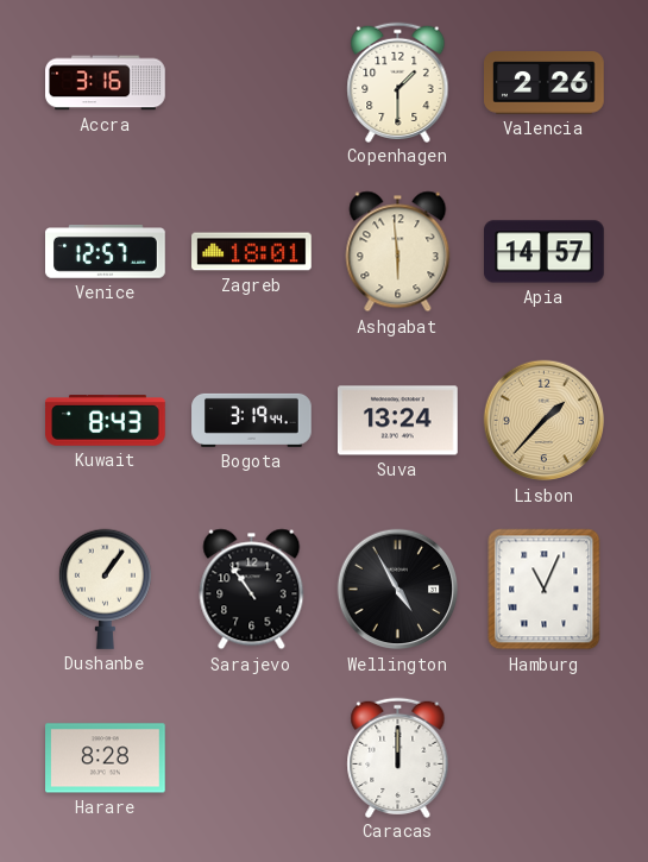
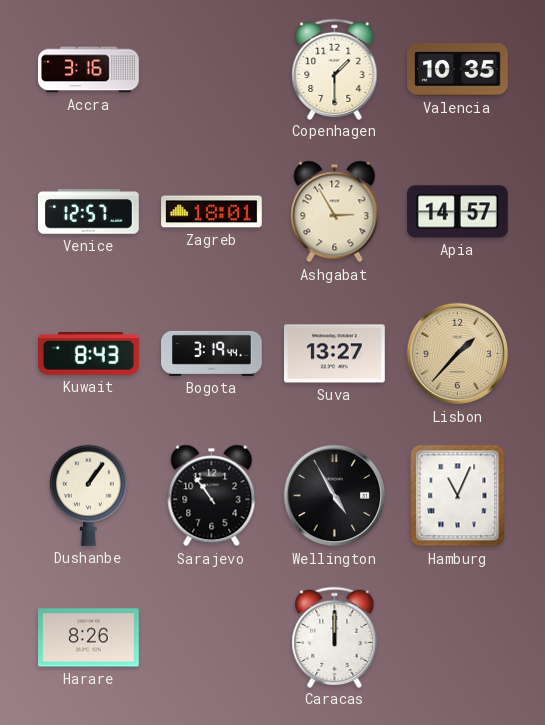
Valencia: 2:26 -> 10:35 (458, 70)
Ashgabat: 5:59 -> 2:55 (335, 212)
Suva: 13:24 -> 13:27 (335, 354)
Harare: 8:28 -> 8:26 (89, 638)
